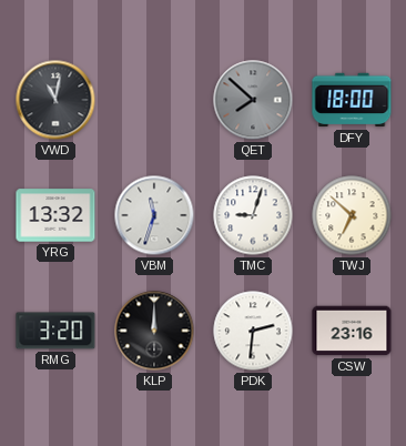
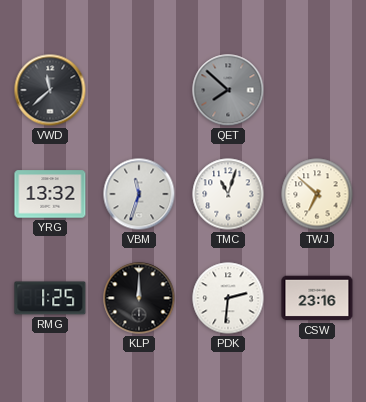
VWD: 11:02 -> 11:38 (50, 90)
DFY: 18:00 -> none (352, 100)
TMC: 9:03 -> 11:03 (228, 194)
RMG: 3:20 -> 1:25 (50, 298)
